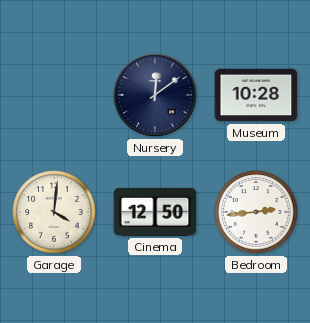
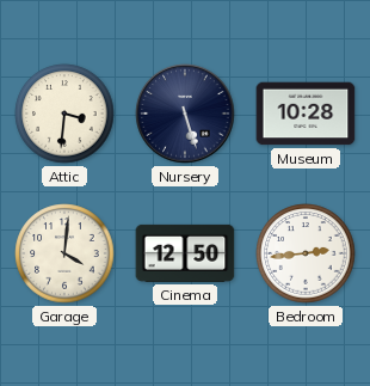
Attic: none -> 3:31 (64, 114)
Nursery: 12:09 -> 5:27 (185, 114)
